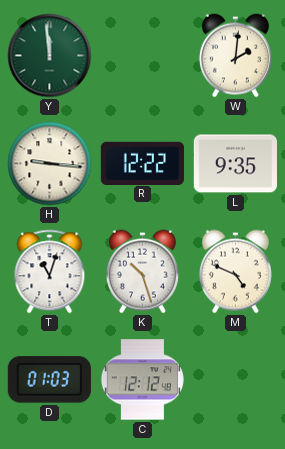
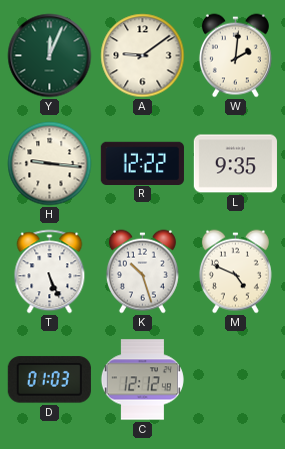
Y: 11:59 -> 12:04 (50, 56)
A: none -> 9:09 (143, 56)
T: 11:03 -> 5:26 (50, 272)
